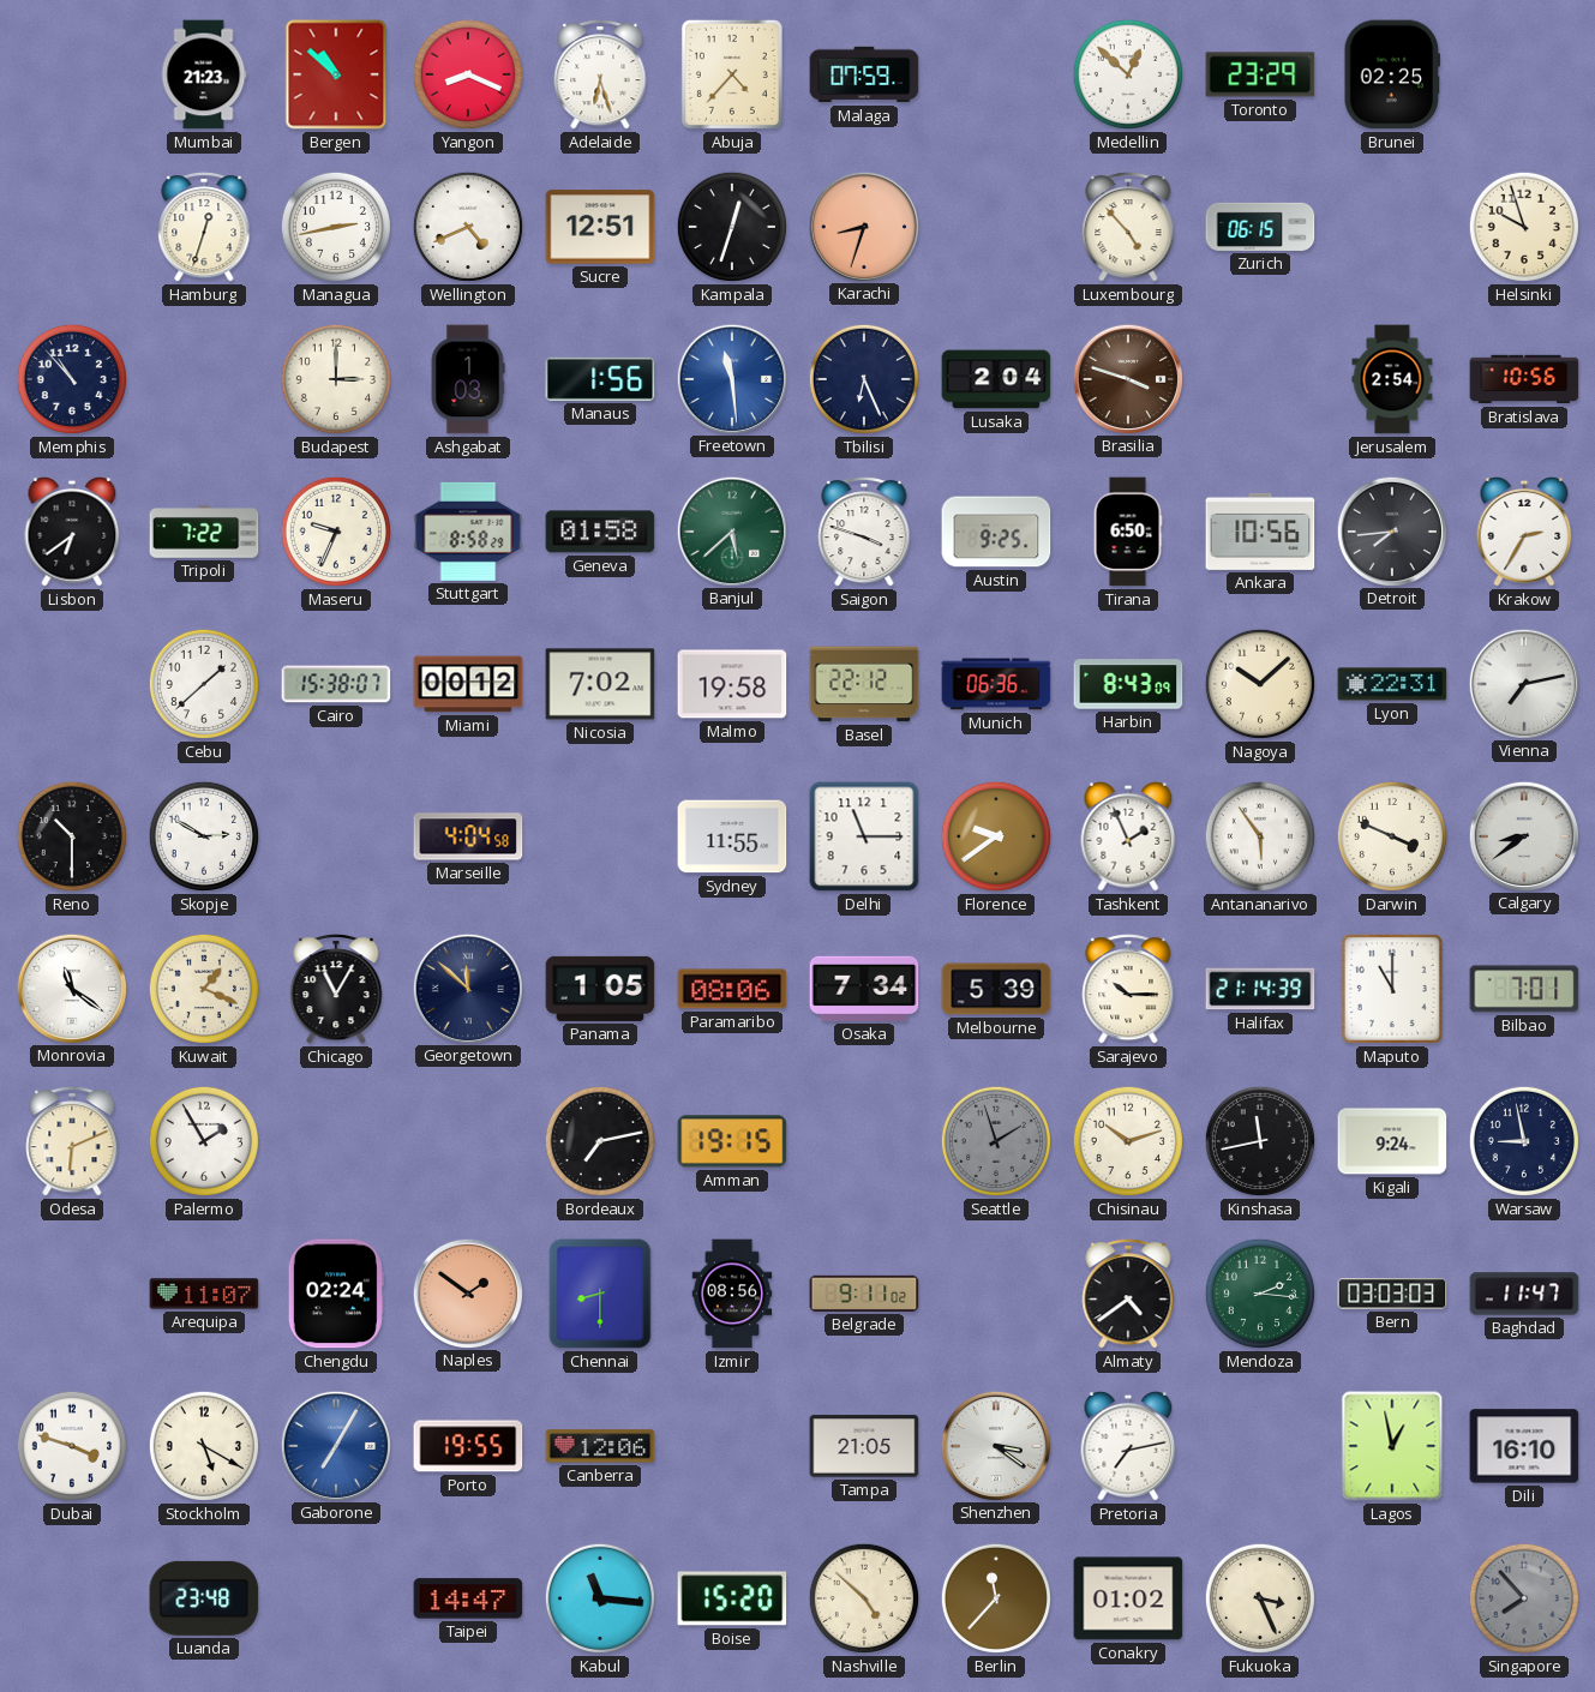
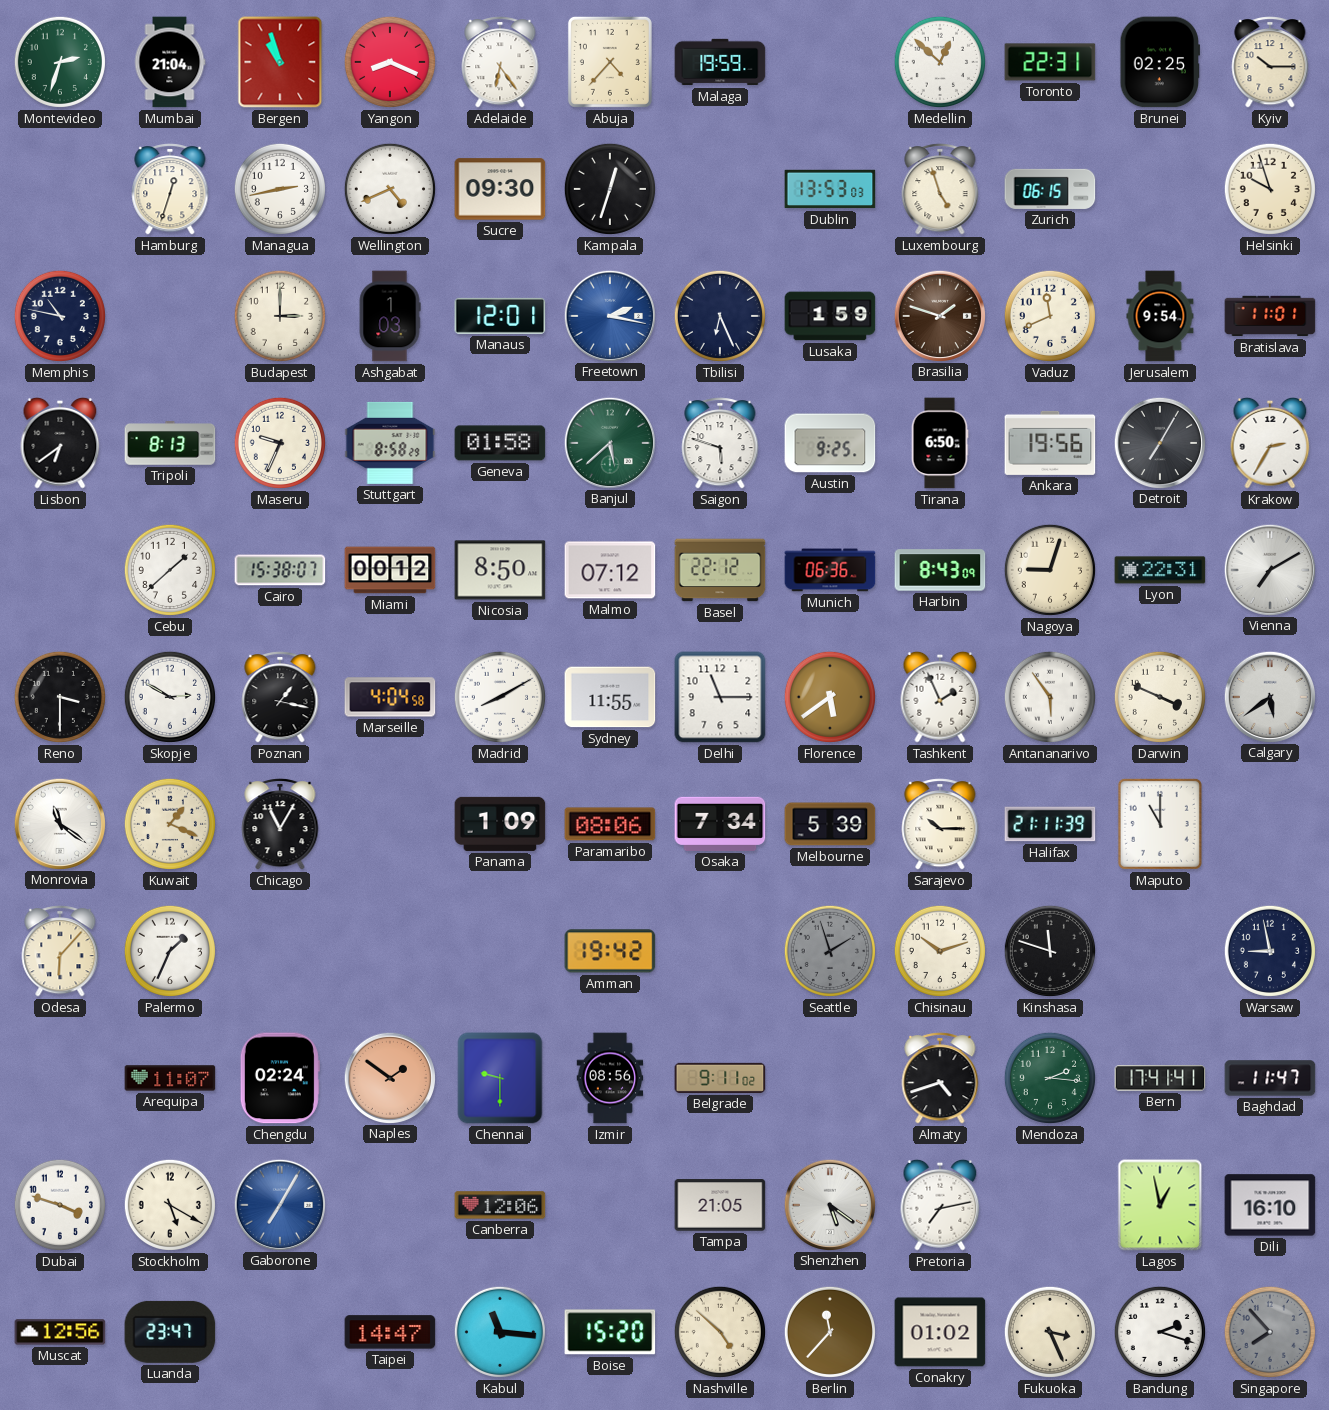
Montevideo: none -> 2:33 (60, 62)
Mumbai: 21:23 -> 21:04 (170, 62)
Bergen: 10:52 -> 10:57 (280, 62)
Adelaide: 6:27 -> 6:24 (500, 62)
Malaga: 07:59 -> 19:59 (720, 62)
Toronto: 23:29 -> 22:31 (1050, 62)
Kyiv: none -> 10:15 (1270, 62)
Sucre: 12:51 -> 09:30 (500, 189)
Karachi: 8:33 -> none (863, 226)
Dublin: none -> 13:53 (830, 189)
Luxembourg: 4:53 -> 4:57 (940, 189)
Memphis: 10:53 -> 10:47 (60, 316)
Manaus: 1:56 -> 12:01 (500, 316)
Freetown: 11:29 -> 2:17 (609, 315)
Lusaka: 2:04 -> 1:59 (830, 316)
Brasilia: 3:48 -> 1:48 (939, 315)
Vaduz: none -> 11:41 (1050, 316)
Jerusalem: 2:54 -> 9:54 (1160, 316)
Bratislava: 10:56 -> 11:01 (1270, 316)
Tripoli: 7:22 -> 8:13 (170, 443)
Saigon: 3:48 -> 5:48 (720, 443)
Ankara: 10:56 -> 19:56 (1050, 443)
Detroit: 7:44 -> 7:05 (1159, 442)
Nicosia: 7:02 -> 8:50 (500, 570)
Malmo: 19:58 -> 07:12 (610, 570)
Nagoya: 10:08 -> 9:03 (1050, 570)
Vienna: 7:13 -> 7:10 (1269, 569)
Reno: 10:30 -> 3:30 (60, 697)
Poznan: none -> 1:17 (280, 697)
Madrid: none -> 8:10 (500, 697)
Florence: 9:39 -> 5:39 (830, 697)
Calgary: 8:39 -> 5:39 (1269, 696)
Georgetown: 11:52 -> none (467, 988)
Panama: 1:05 -> 1:09 (500, 824)
Halifax: 21:14 -> 21:11 (1050, 824)
Bilbao: 7:01 -> none (1524, 989)
Odesa: 6:11 -> 6:07 (60, 951)
Palermo: 1:55 -> 1:34 (170, 951)
Bordeaux: 7:13 -> none (600, 1141)
Amman: 19:15 -> 19:42 (610, 951)
Kinshasa: 11:43 -> 11:48 (1050, 951)
Kigali: 9:24 -> none (1392, 1141)
Chennai: 8:30 -> 9:30 (500, 1078)
Almaty: 4:39 -> 4:42 (940, 1078)
Bern: 03:03 -> 17:41 (1160, 1078)
Porto: 19:55 -> none (468, 1446)
Shenzhen: 3:21 -> 5:21 (829, 1204)
Muscat: none -> 12:56 (60, 1332)
Luanda: 23:48 -> 23:47 (170, 1332)
Bandung: none -> 2:18 (1160, 1332)
